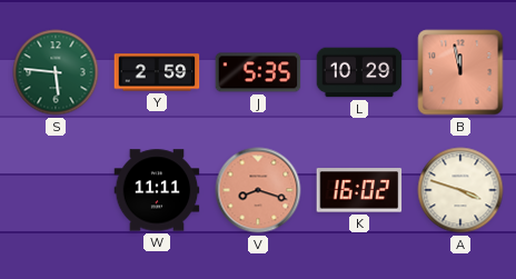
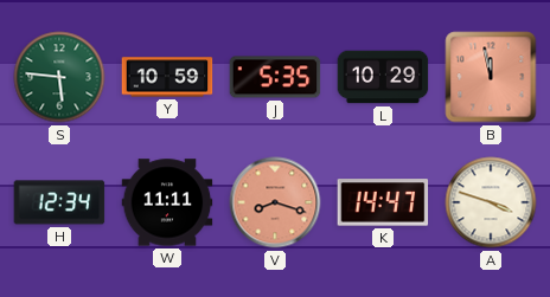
Y: 2:59 -> 10:59 (167, 77)
H: none -> 12:34 (59, 202)
K: 16:02 -> 14:47 (383, 202)
